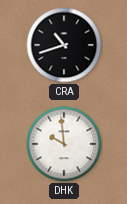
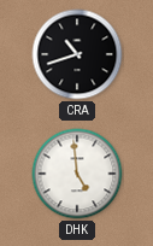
DHK: 9:59 -> 4:59 (77, 174)
